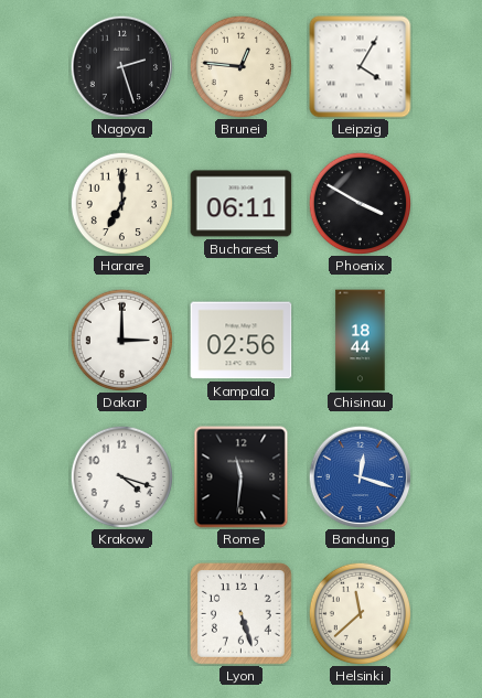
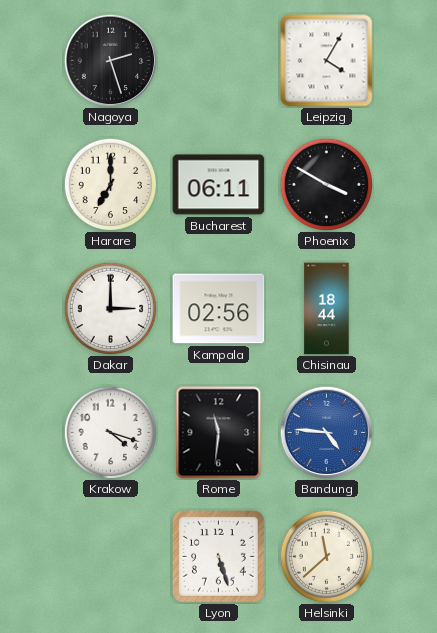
Brunei: 12:46 -> none (240, 66)
Bandung: 12:18 -> 4:46 (326, 432)
